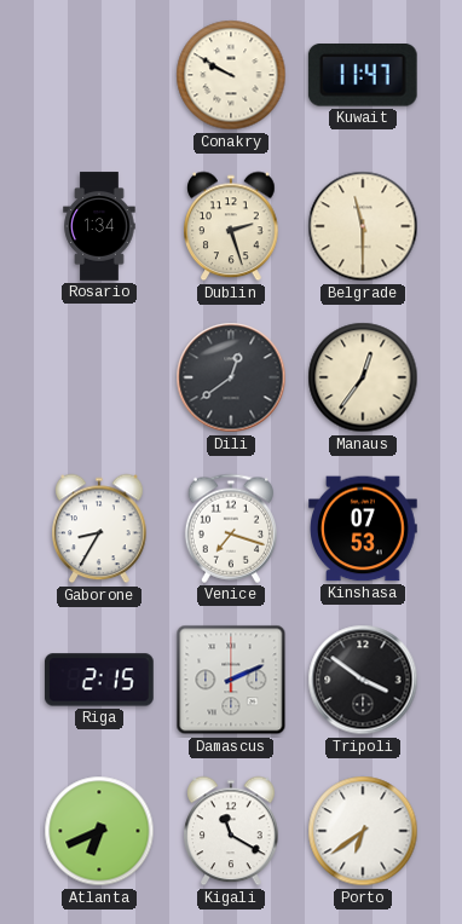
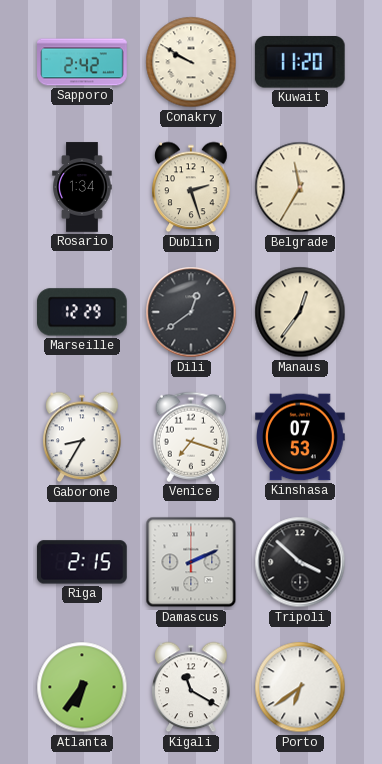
Sapporo: none -> 2:42 (82, 62)
Kuwait: 11:47 -> 11:20 (300, 63)
Belgrade: 11:30 -> 11:35 (300, 187)
Marseille: none -> 12:29 (83, 312)
Tripoli: 3:51 -> 3:52 (300, 562)
Atlanta: 6:41 -> 6:36 (82, 687)
